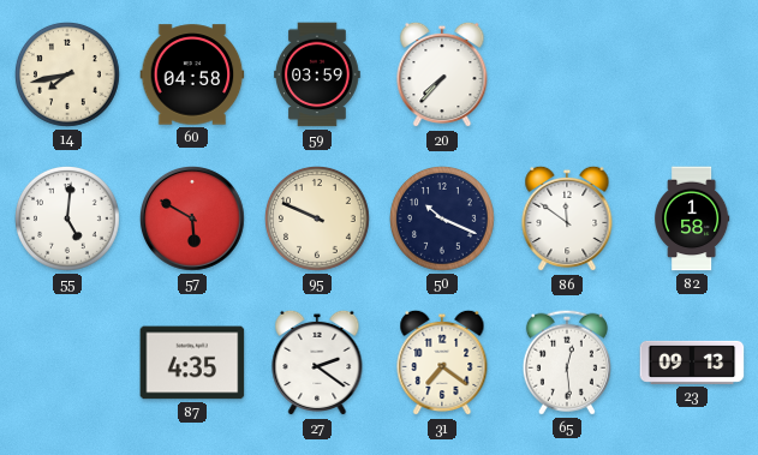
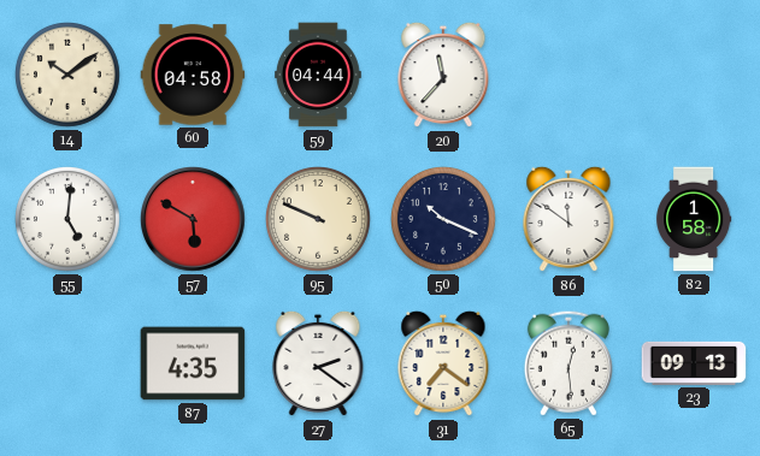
14: 7:43 -> 10:09 (69, 76)
59: 03:59 -> 04:44 (319, 75)
20: 7:37 -> 11:37 (443, 75)
